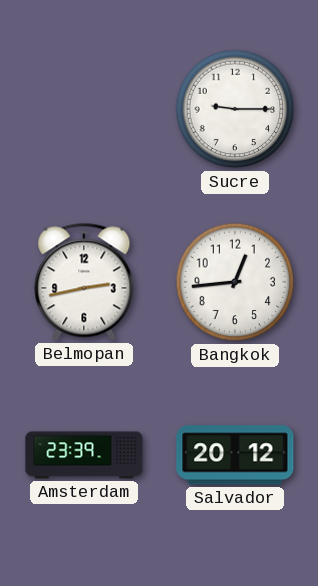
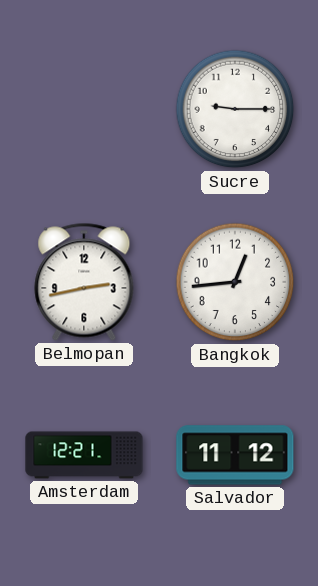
Amsterdam: 23:39 -> 12:21 (84, 455)
Salvador: 20:12 -> 11:12 (235, 455)
